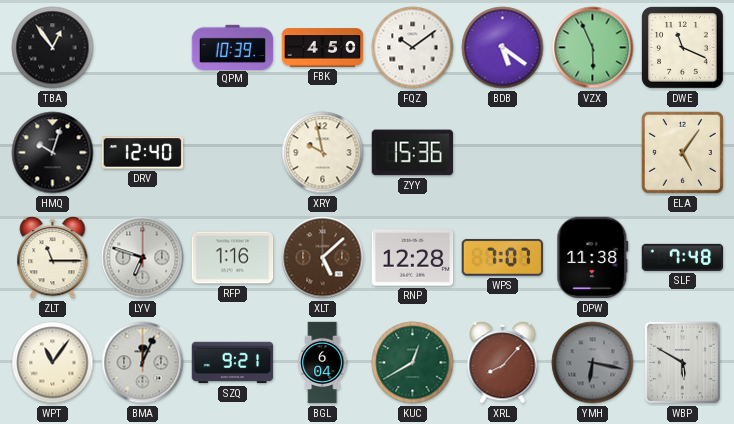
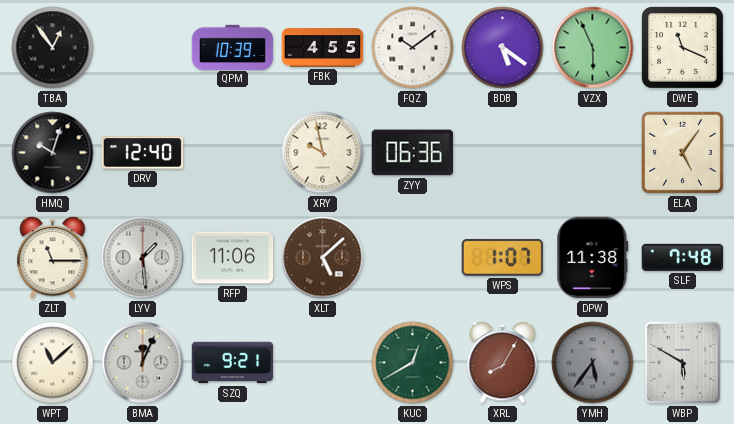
FBK: 4:50 -> 4:55 (323, 48)
ZYY: 15:36 -> 06:36 (413, 153)
LYV: 6:48 -> 1:29 (143, 258)
RFP: 1:16 -> 11:06 (233, 258)
RNP: 12:28 -> none (413, 258)
WPS: 7:07 -> 1:07 (502, 257)
WPT: 11:06 -> 11:08 (53, 363)
BGL: 6:04 -> none (323, 363)
XRL: 8:07 -> 8:05 (503, 363)
YMH: 6:17 -> 5:36 (593, 363)
